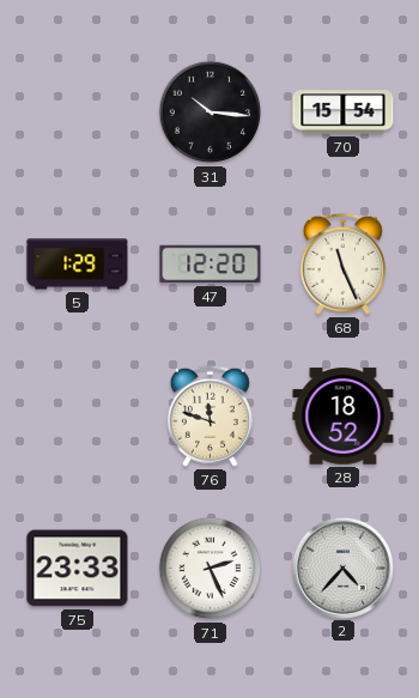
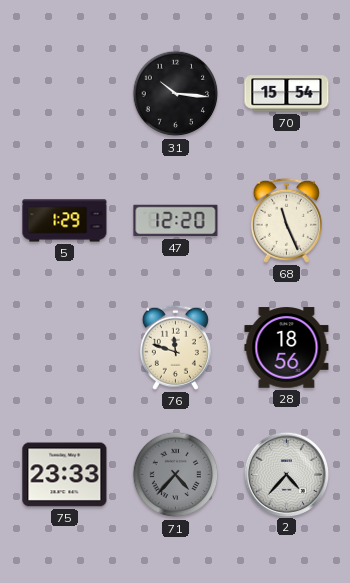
28: 18:52 -> 18:56 (287, 348)
71: 2:26 -> 4:37 (176, 475)
71 dial: white -> grey (176, 475)
